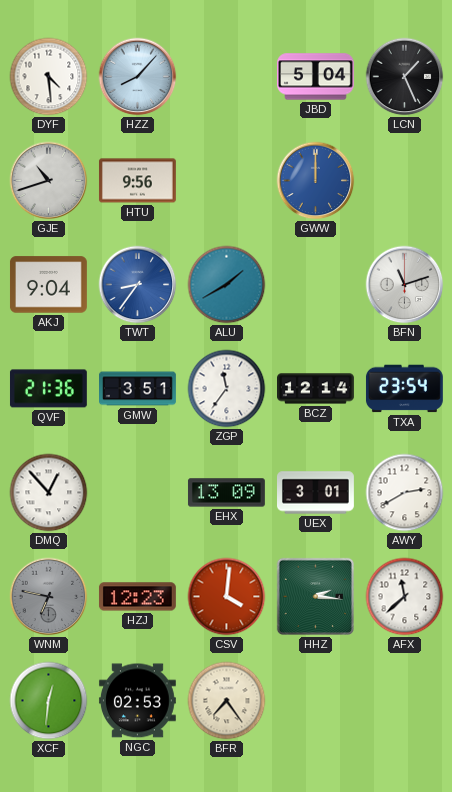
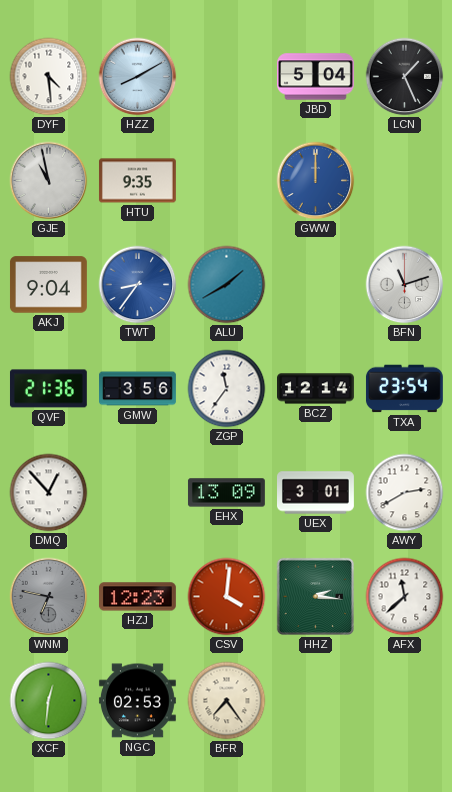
HZZ: 8:07 -> 8:10 (138, 77)
GJE: 10:42 -> 10:58 (49, 181)
HTU: 9:56 -> 9:35 (137, 181)
GMW: 3:51 -> 3:56 (138, 389)
